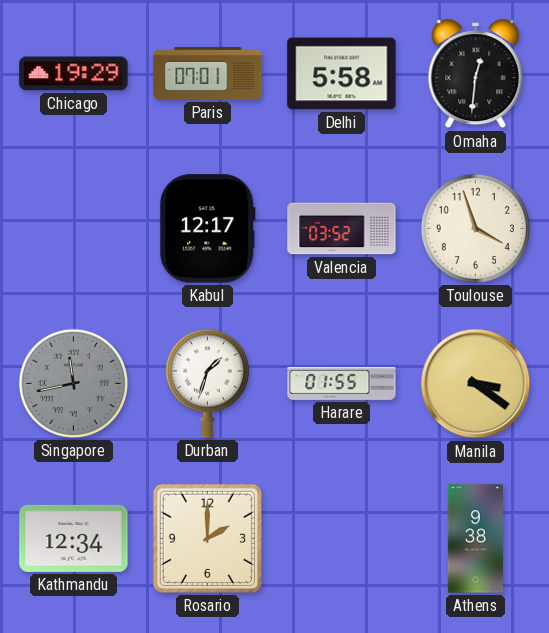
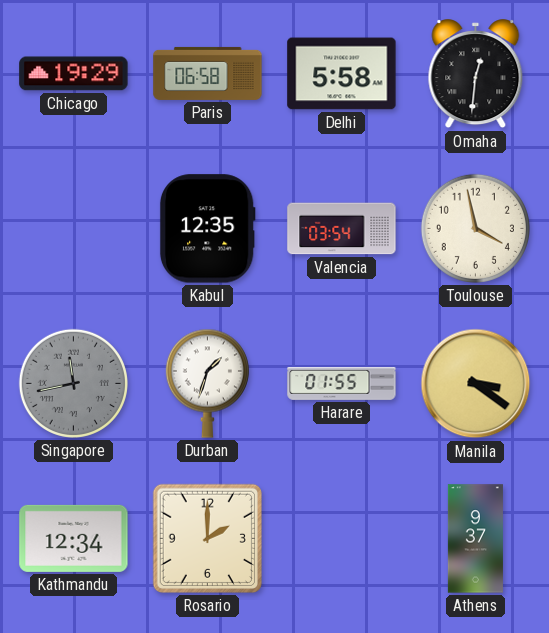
Paris: 07:01 -> 06:58 (208, 73)
Kabul: 12:17 -> 12:35 (207, 229)
Valencia: 03:52 -> 03:54 (342, 229)
Toulouse: 3:57 -> 3:58 (475, 228)
Athens: 9:38 -> 9:37 (475, 539)
